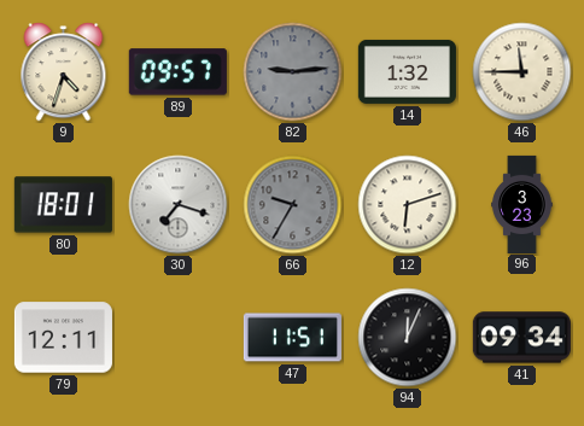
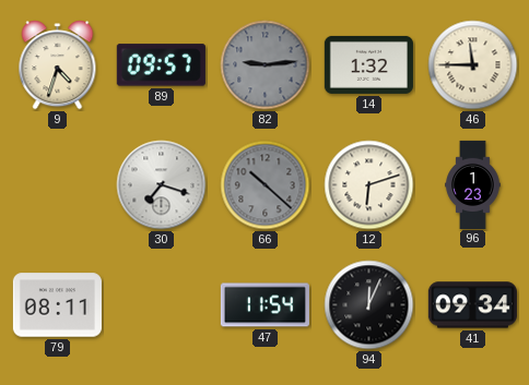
80: 18:01 -> none (63, 205)
66: 9:35 -> 10:22 (266, 185)
96: 3:23 -> 1:23 (473, 184)
79: 12:11 -> 08:11 (57, 305)
47: 11:51 -> 11:54 (264, 305)
